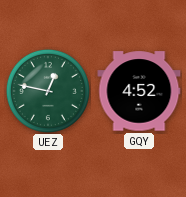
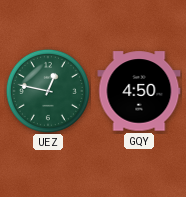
GQY: 4:52 -> 4:50 (139, 91)
